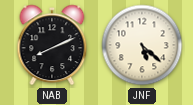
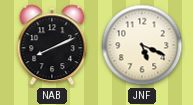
JNF: 5:22 -> 5:19 (142, 45)
